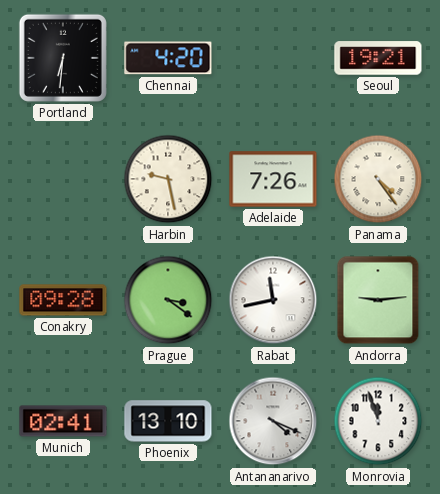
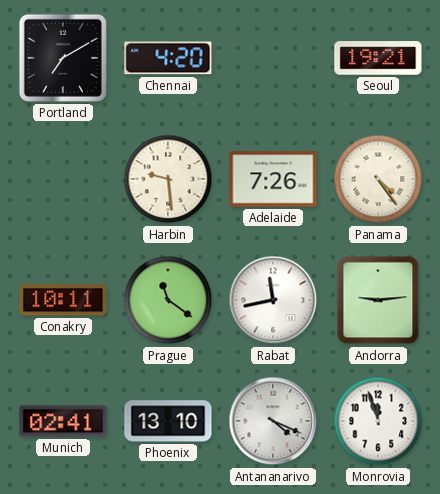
Portland: 6:31 -> 7:10 (63, 58)
Harbin: 9:28 -> 9:29 (168, 179)
Conakry: 09:28 -> 10:11 (63, 300)
Prague: 3:21 -> 11:21 (168, 300)
